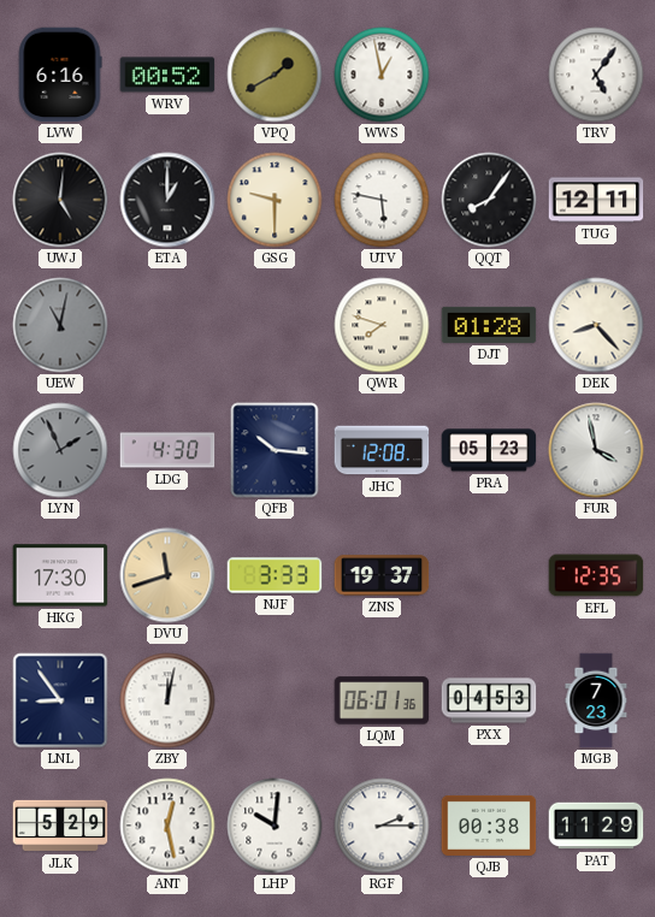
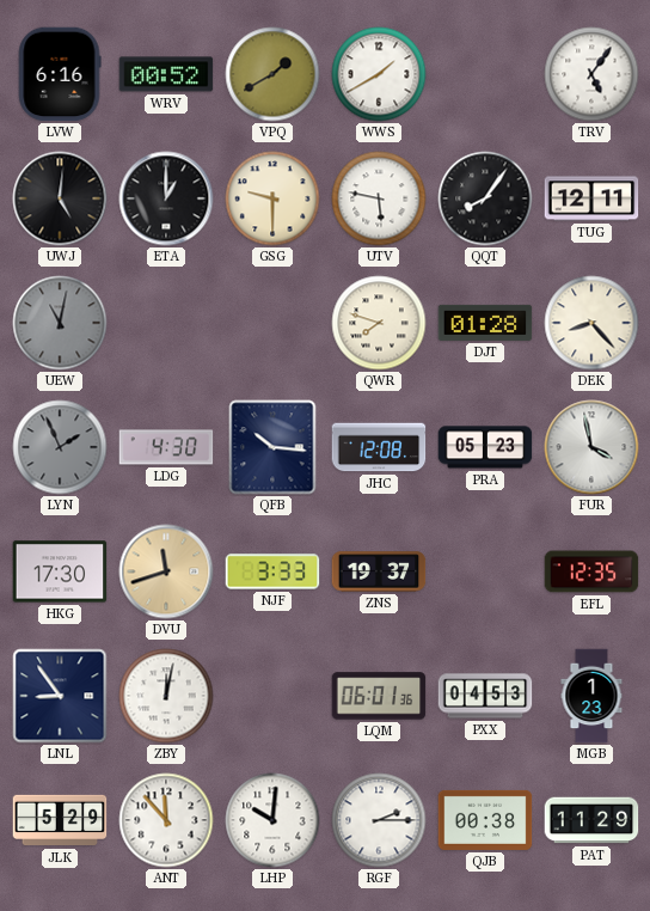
WWS: 12:58 -> 1:40 (379, 74)
MGB: 7:23 -> 1:23 (591, 696)
ANT: 12:28 -> 11:53 (166, 820)
